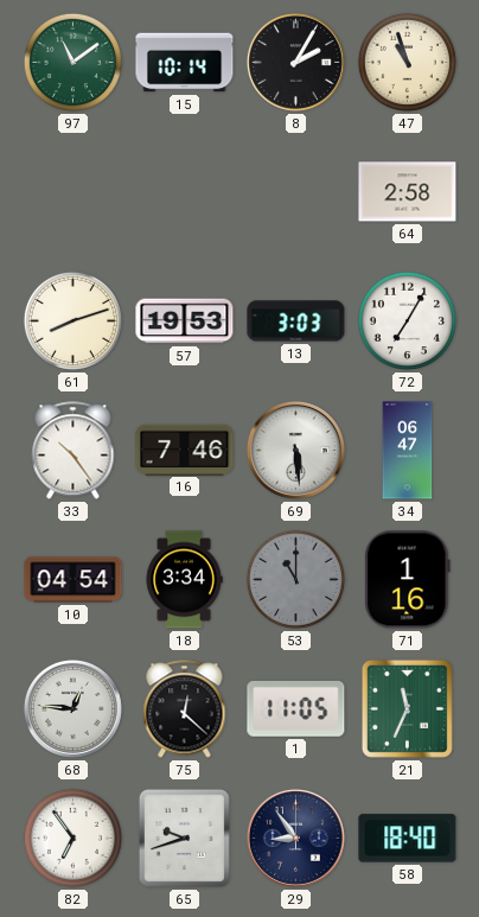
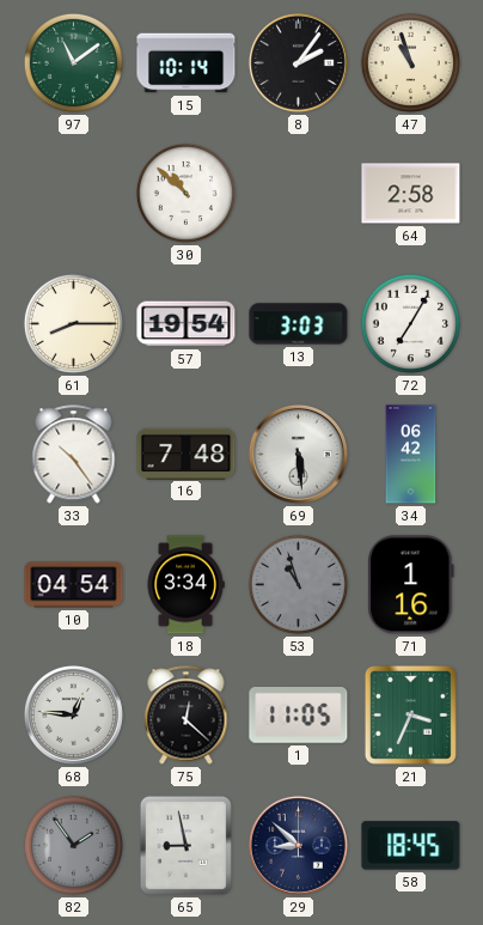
8: 2:05 -> 2:06 (298, 62)
30: none -> 10:52 (185, 193)
61: 8:12 -> 8:15 (73, 323)
57: 19:53 -> 19:54 (187, 324)
16: 7:46 -> 7:48 (187, 454)
34: 06:47 -> 06:42 (411, 455)
53: 11:00 -> 10:57 (298, 584)
21: 11:34 -> 3:34 (410, 714)
82: 6:54 -> 1:54 (73, 845)
82 dial: white -> grey (73, 845)
65: 9:42 -> 8:58 (185, 845)
29: 8:54 -> 8:52 (298, 845)
58: 18:40 -> 18:45 (411, 846)
